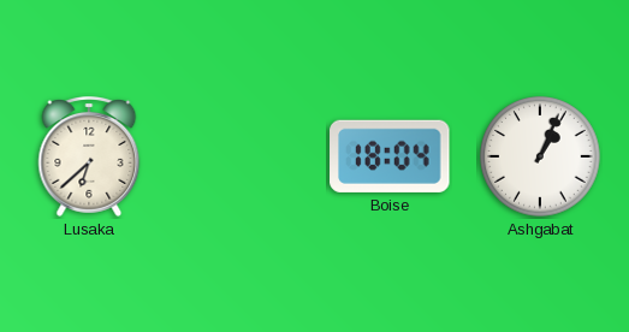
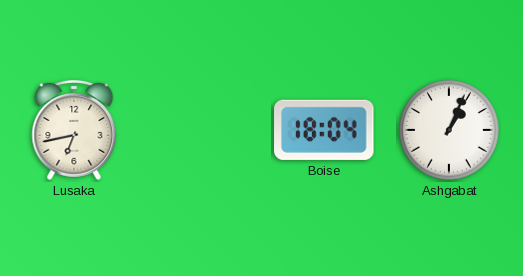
Lusaka: 6:38 -> 6:43 (74, 131)
